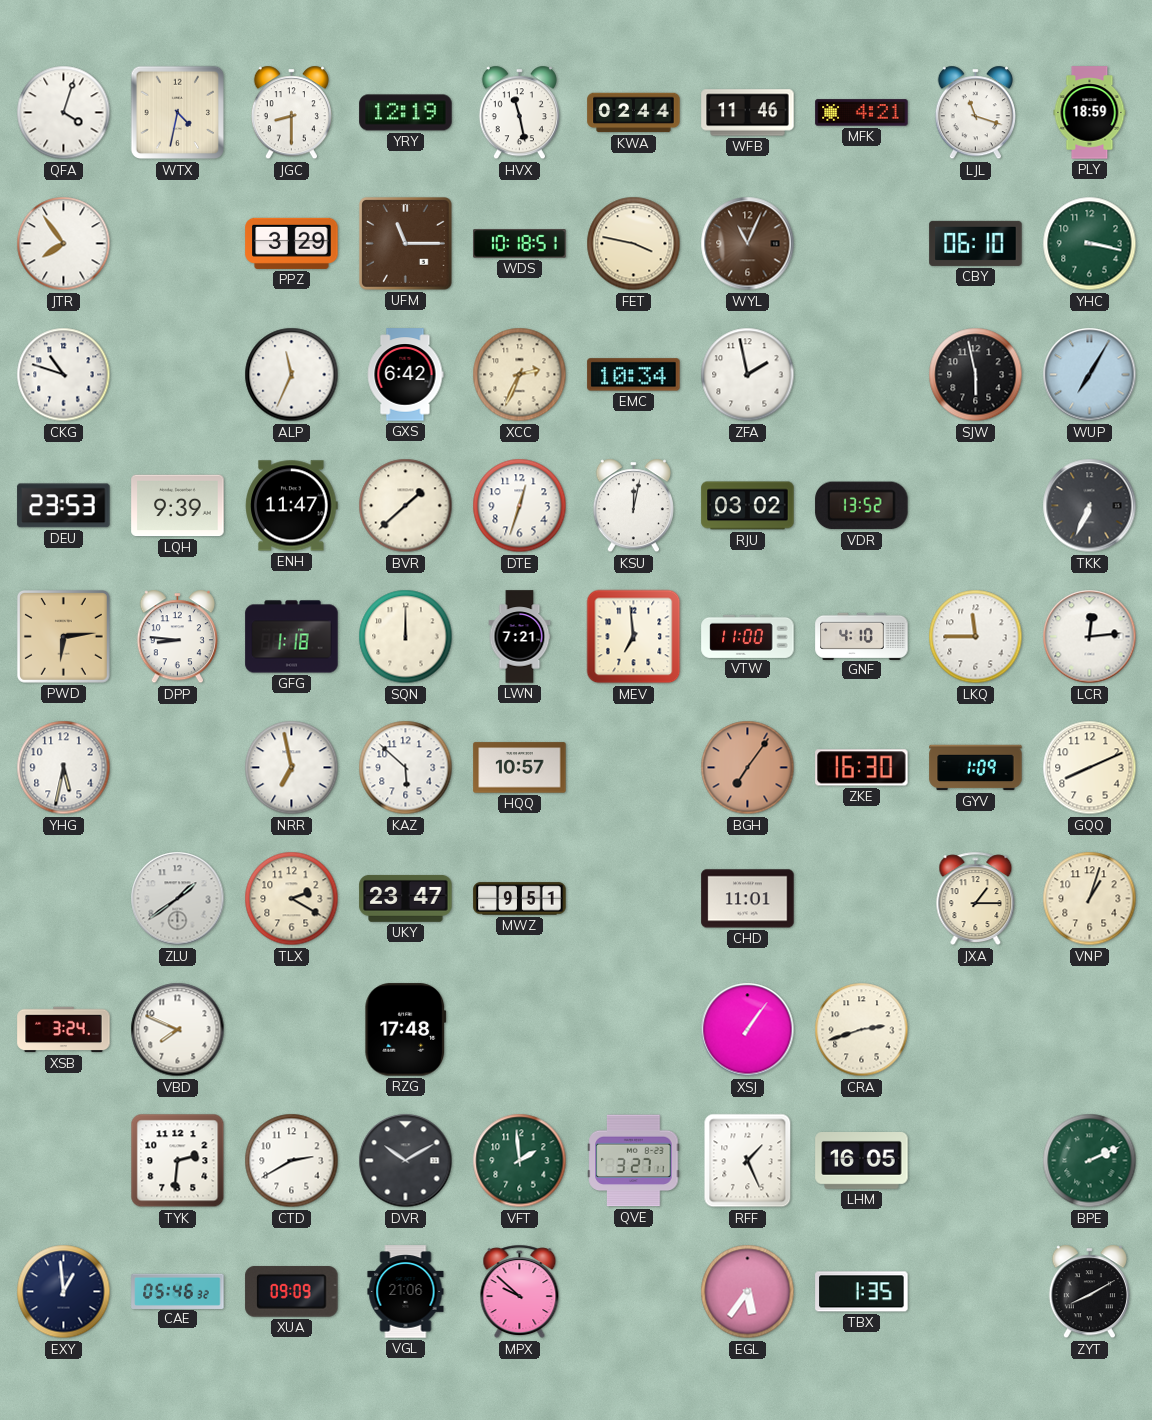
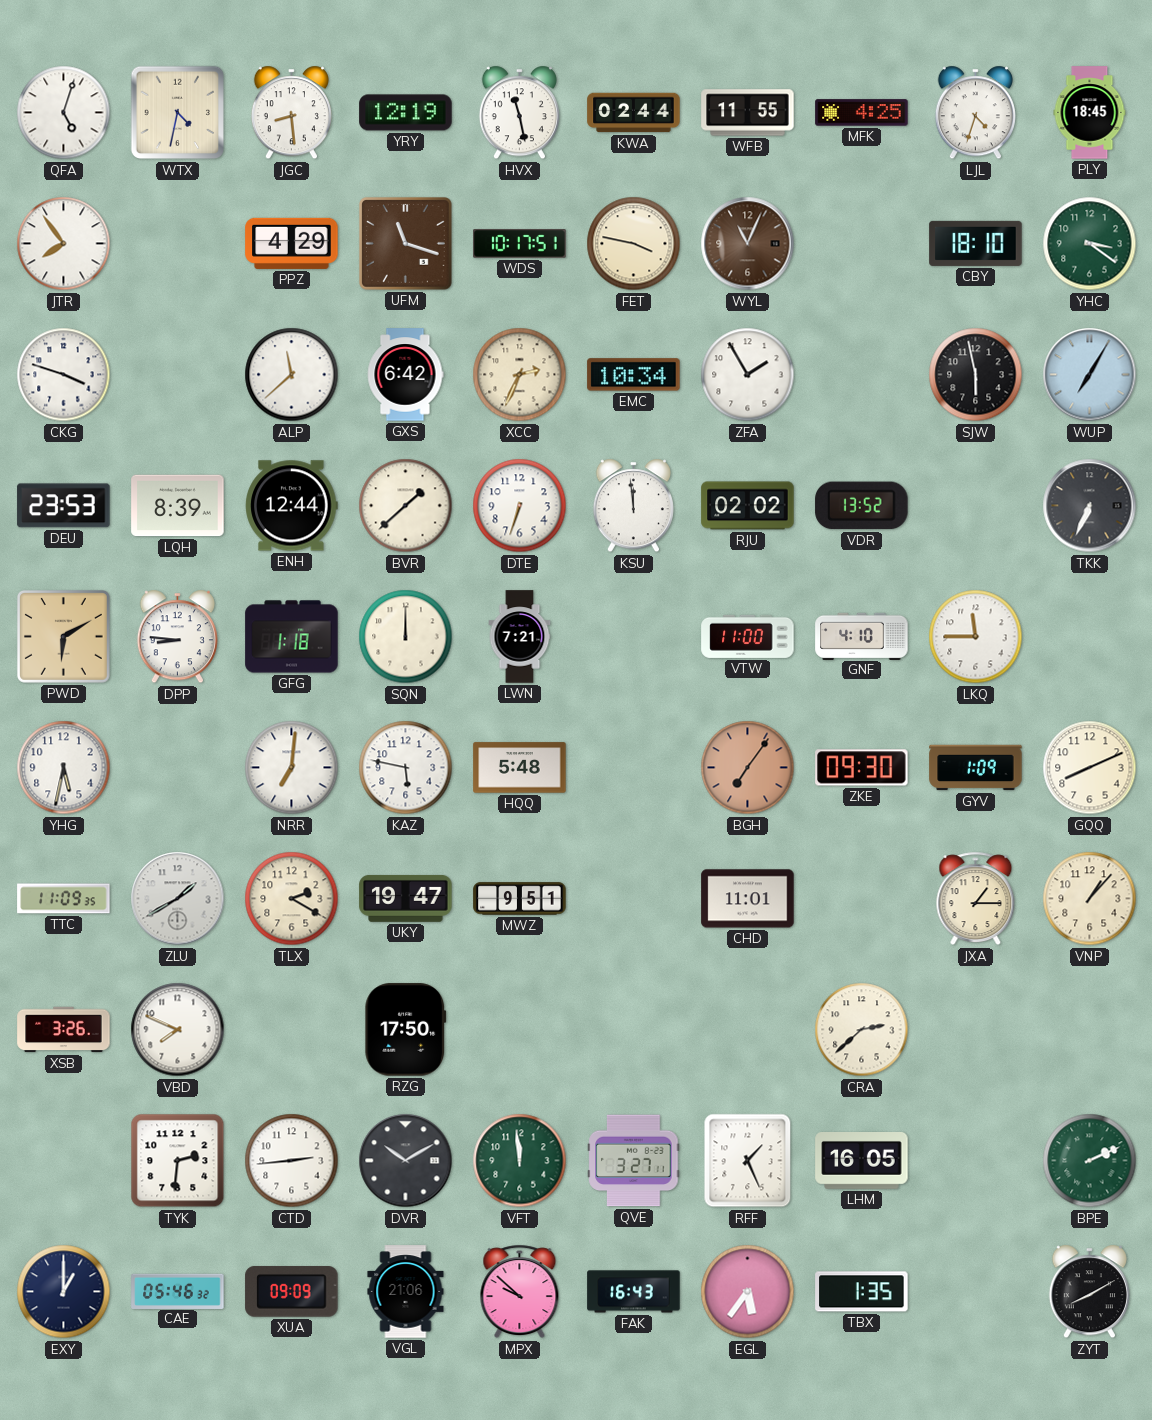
QFA: 4:03 -> 5:03 (64, 113)
JGC: 8:30 -> 8:29 (291, 113)
WFB: 11:46 -> 11:55 (748, 113)
MFK: 4:21 -> 4:25 (862, 113)
LJL: 11:18 -> 4:33 (975, 113)
PLY: 18:59 -> 18:45 (1090, 113)
PPZ: 3:29 -> 4:29 (292, 243)
UFM: 11:15 -> 11:18 (405, 243)
WDS: 10:18 -> 10:17 (520, 244)
CBY: 06:10 -> 18:10 (976, 243)
YHC: 3:17 -> 3:21 (1090, 244)
CKG: 10:48 -> 3:48 (64, 375)
ALP: 11:34 -> 11:38 (292, 375)
ZFA: 1:58 -> 1:55 (748, 375)
LQH: 9:39 -> 8:39 (178, 506)
ENH: 11:47 -> 12:44 (292, 506)
DTE: 12:33 -> 6:33 (520, 506)
KSU: 12:02 -> 11:59 (633, 506)
RJU: 03:02 -> 02:02 (748, 506)
PWD: 6:14 -> 6:10 (63, 636)
MEV: 6:59 -> none (634, 637)
LCR: 12:14 -> none (1090, 637)
NRR: 6:58 -> 7:01 (292, 768)
KAZ: 5:52 -> 5:47 (406, 768)
HQQ: 10:57 -> 5:48 (520, 768)
ZKE: 16:30 -> 09:30 (862, 768)
TTC: none -> 11:09 (64, 899)
ZLU: 1:39 -> 1:40 (178, 899)
UKY: 23:47 -> 19:47 (406, 898)
VNP: 1:03 -> 1:07 (1090, 899)
XSB: 3:24 -> 3:26 (64, 1030)
RZG: 17:48 -> 17:50 (406, 1030)
XSJ: 1:06 -> none (748, 1030)
CRA: 2:42 -> 2:38 (862, 1030)
CTD: 2:40 -> 2:44 (292, 1161)
VFT: 1:59 -> 11:59 (520, 1161)
EXY: 12:59 -> 1:00 (64, 1292)
FAK: none -> 16:43 (634, 1292)
